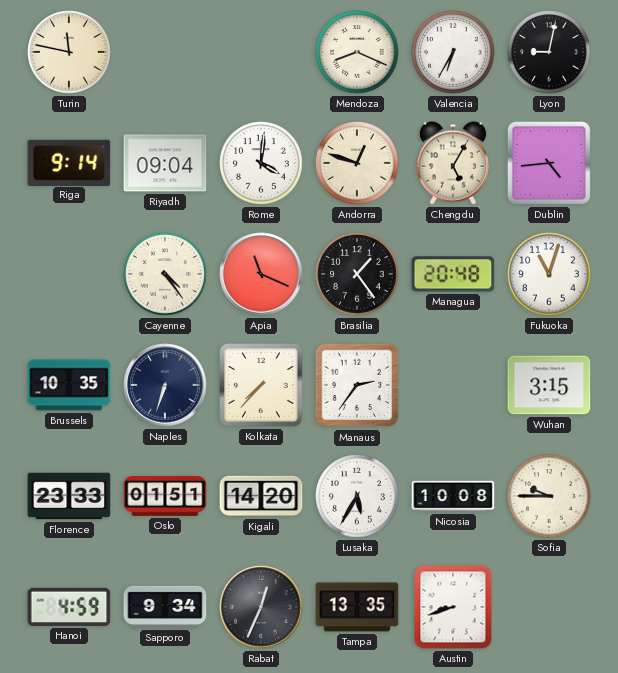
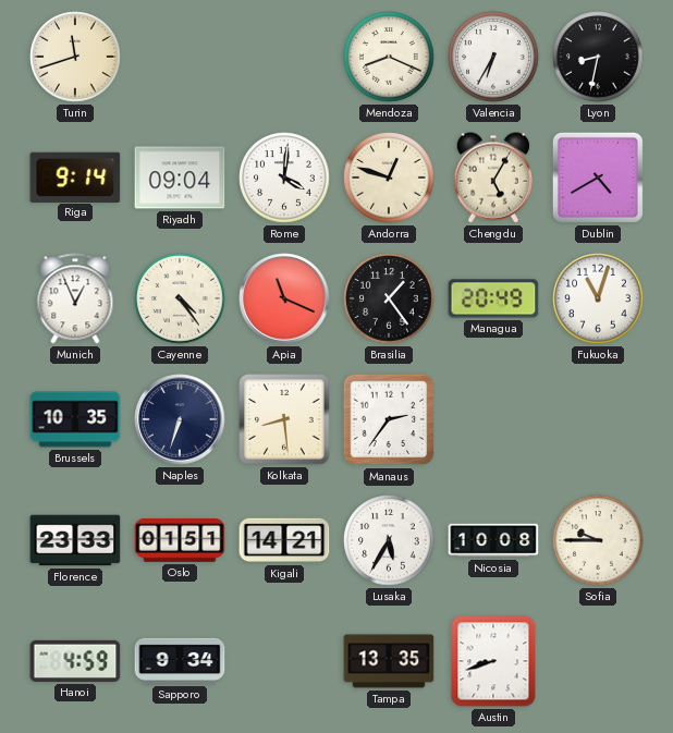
Turin: 11:47 -> 11:42 (75, 57)
Lyon: 9:02 -> 8:32 (598, 57)
Dublin: 4:44 -> 4:40 (598, 178)
Munich: none -> 12:56 (75, 298)
Managua: 20:48 -> 20:49 (493, 298)
Kolkata: 7:37 -> 8:29 (284, 419)
Wuhan: 3:15 -> none (549, 385)
Kigali: 14:20 -> 14:21 (284, 540)
Rabat: 12:34 -> none (261, 607)
